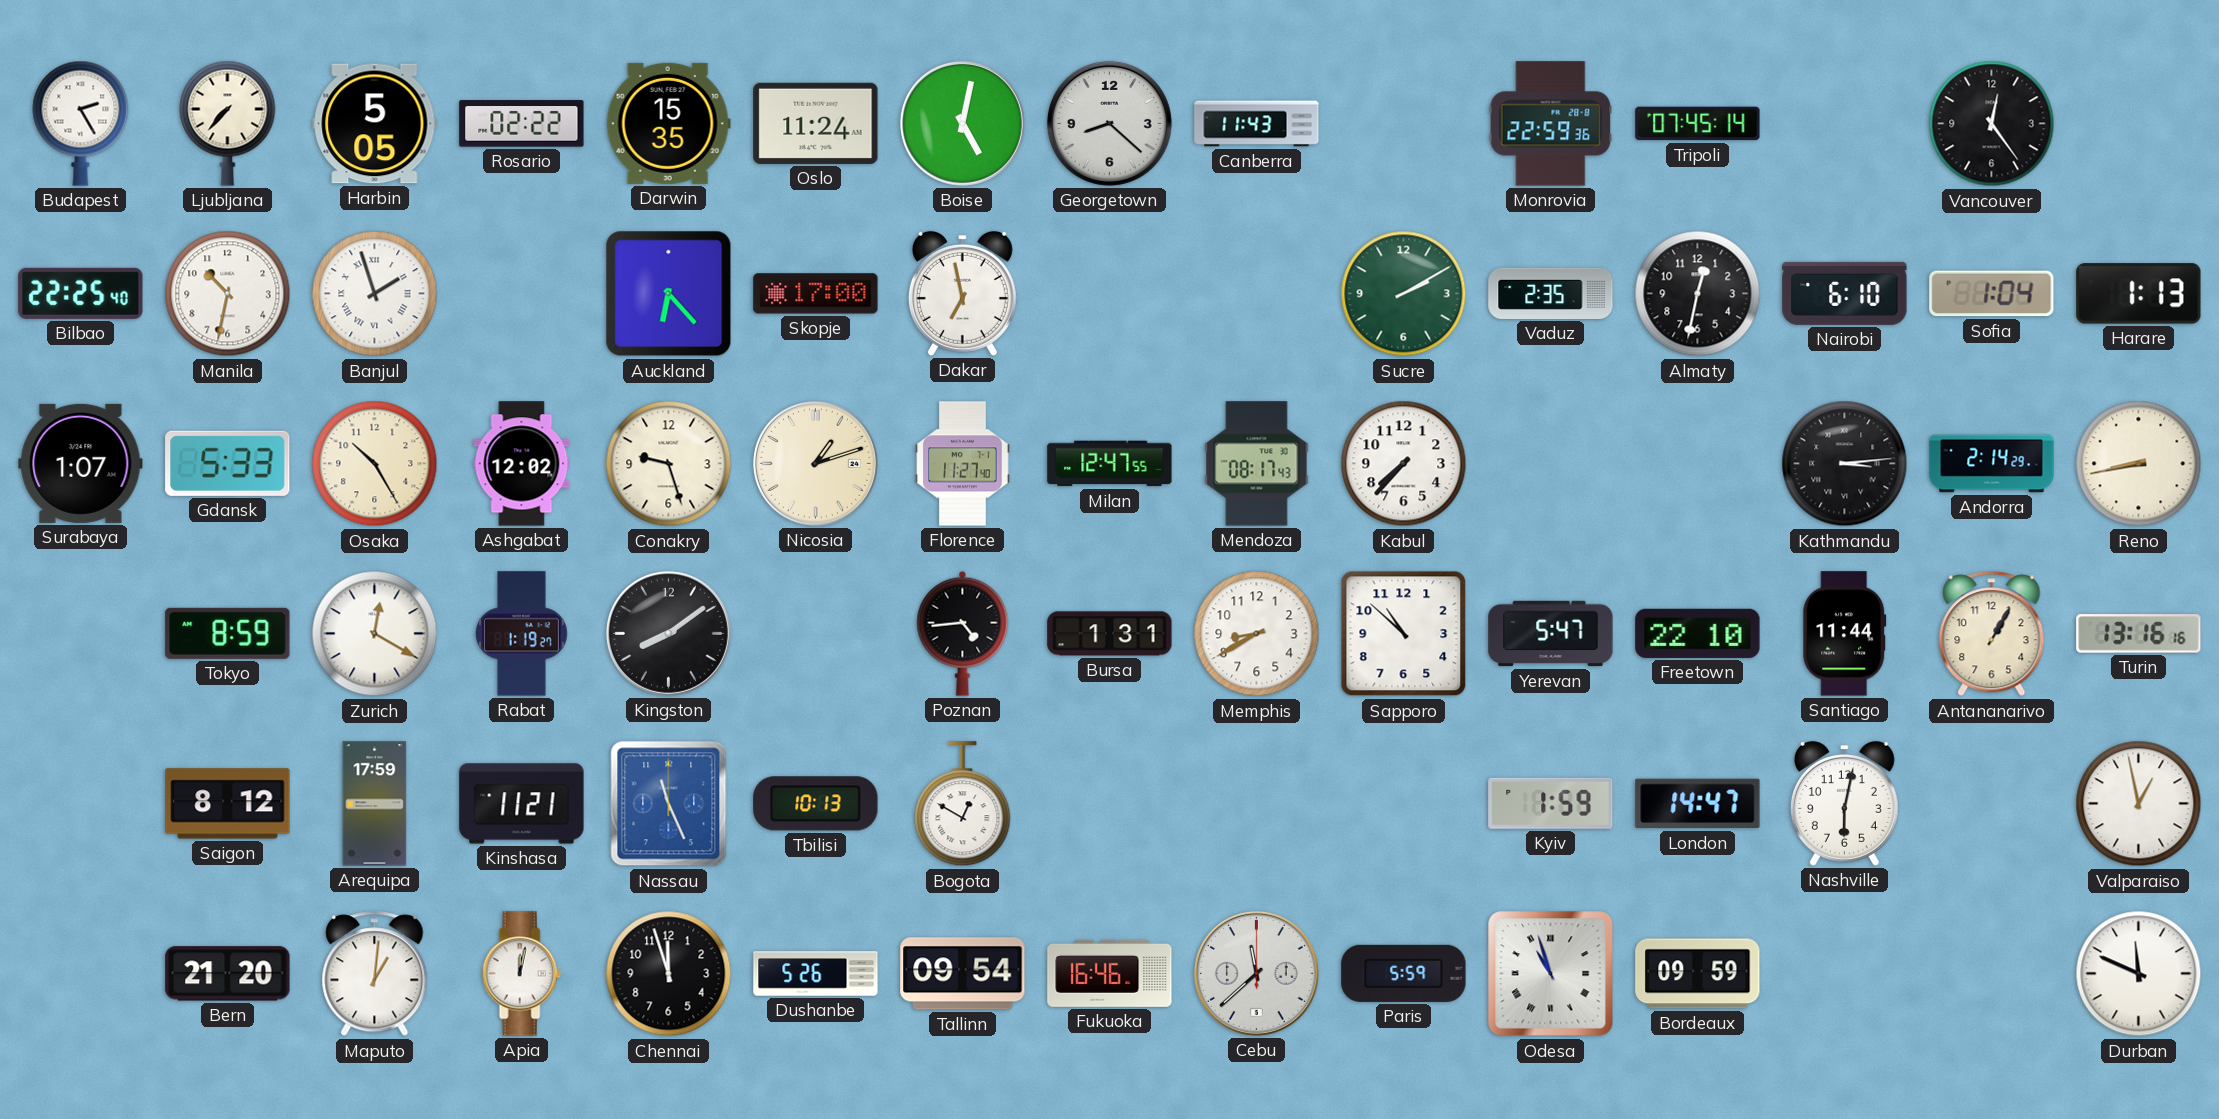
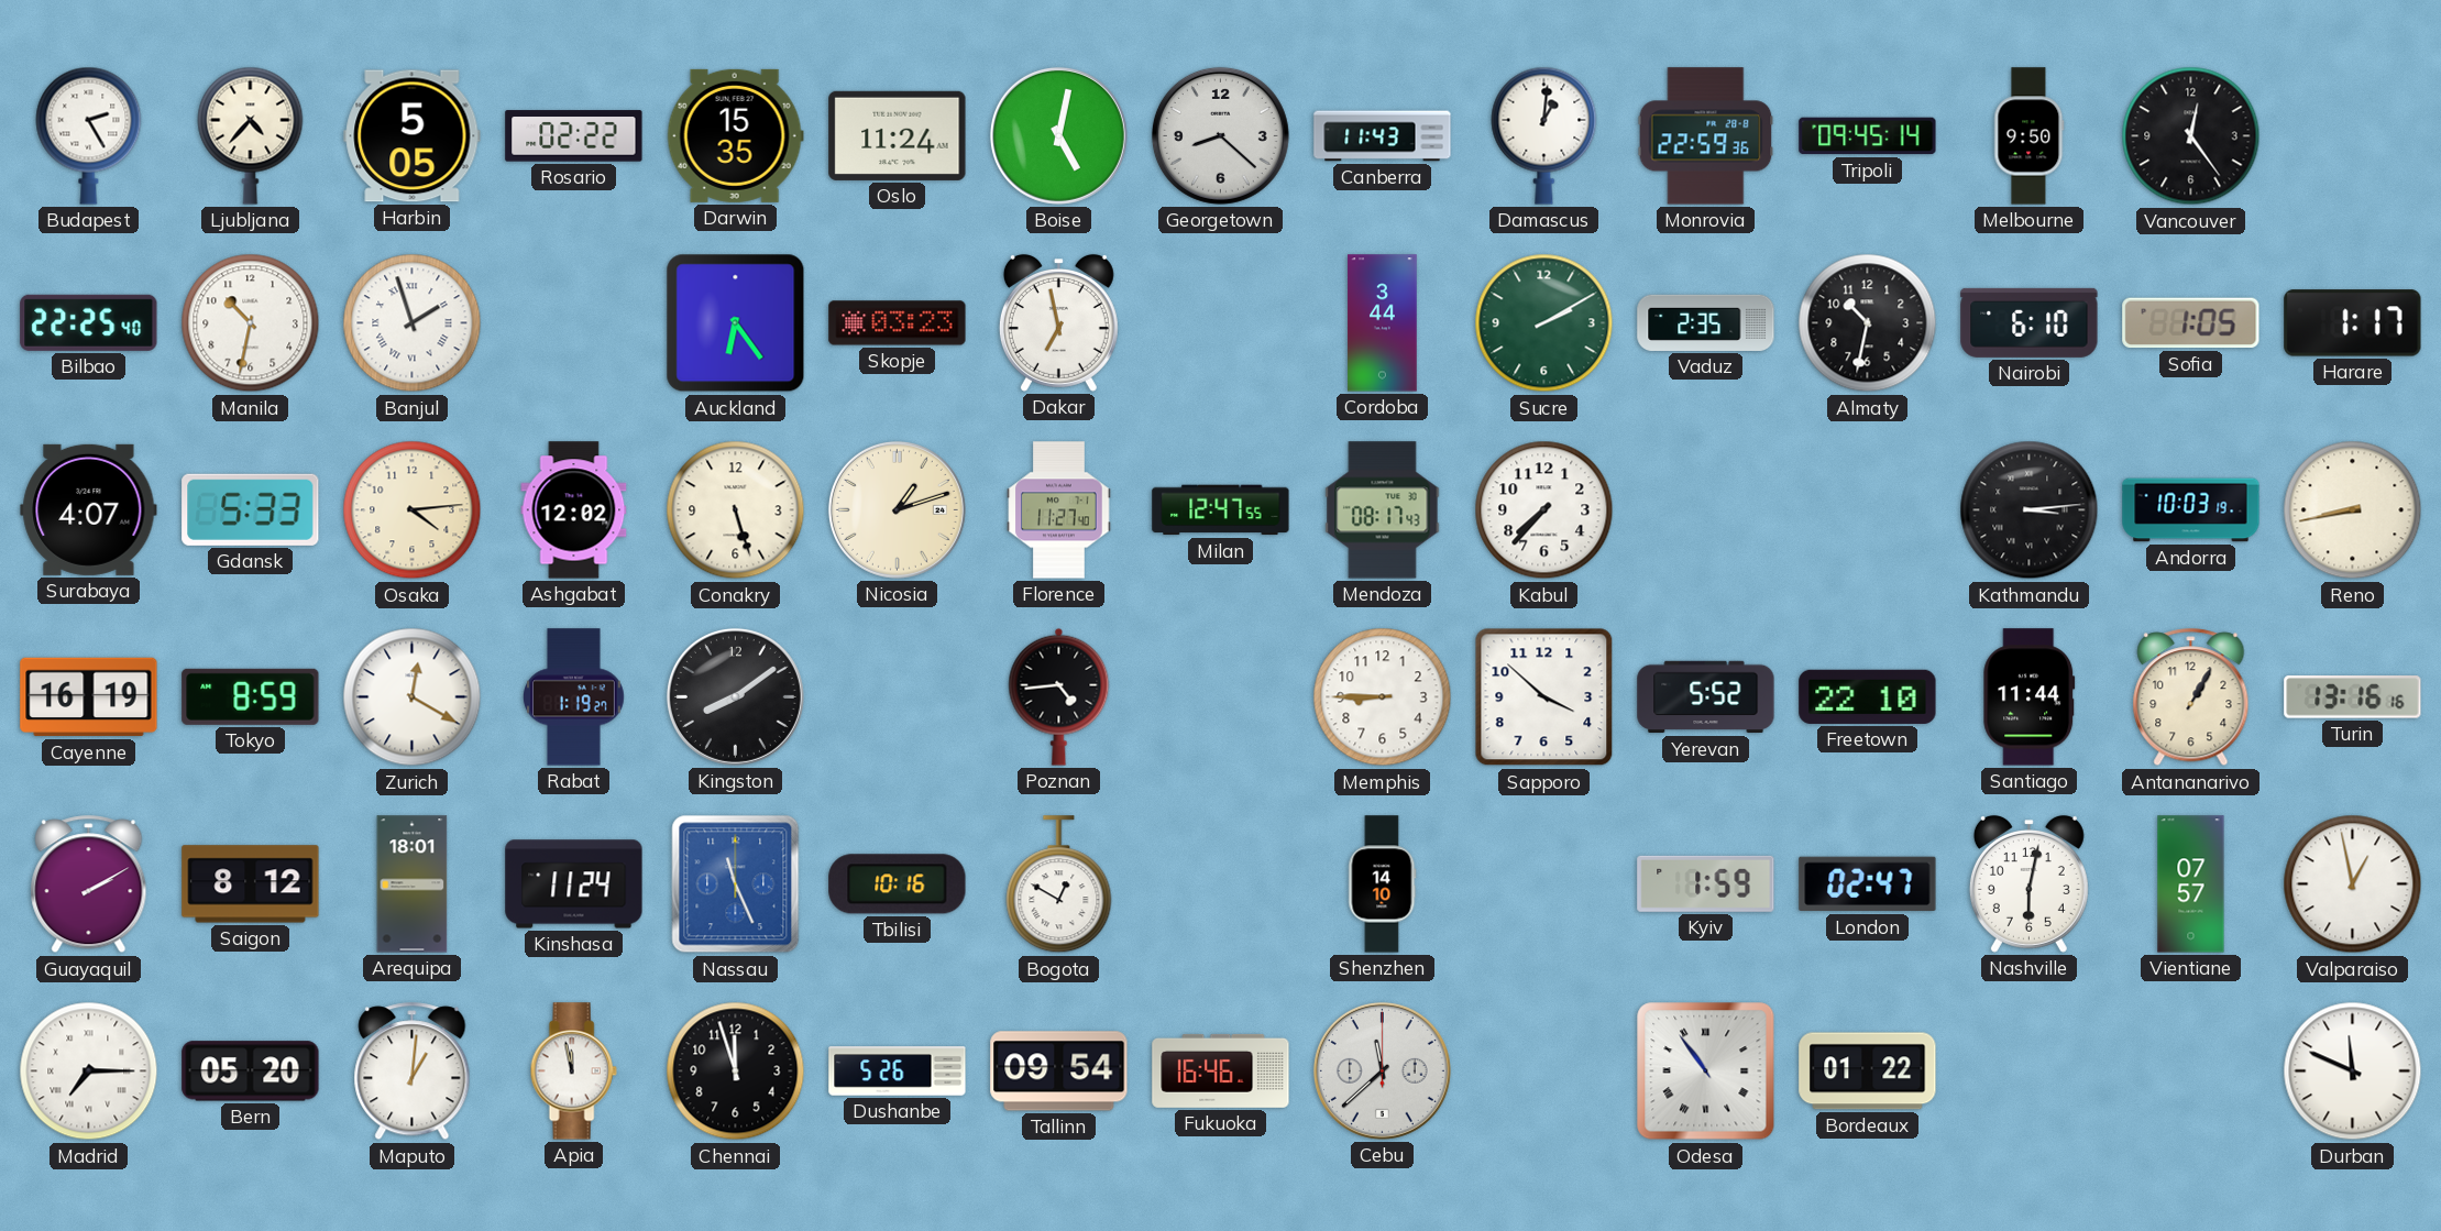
Ljubljana: 7:37 -> 4:37 (251, 135)
Damascus: none -> 1:01 (1544, 135)
Tripoli: 07:45 -> 09:45 (1868, 136)
Melbourne: none -> 9:50 (2030, 136)
Auckland: 6:23 -> 6:24 (736, 323)
Skopje: 17:00 -> 03:23 (898, 323)
Cordoba: none -> 3:44 (1383, 323)
Almaty: 12:32 -> 10:32 (1868, 323)
Sofia: 1:04 -> 1:05 (2191, 323)
Harare: 1:13 -> 1:17 (2353, 323)
Surabaya: 1:07 -> 4:07 (89, 509)
Osaka: 10:25 -> 4:14 (413, 510)
Conakry: 9:27 -> 5:27 (736, 510)
Andorra: 2:14 -> 10:03 (2191, 510)
Cayenne: none -> 16:19 (89, 697)
Bursa: 1:31 -> none (1110, 634)
Memphis: 8:40 -> 8:45 (1383, 697)
Sapporo: 10:52 -> 3:52 (1544, 697)
Yerevan: 5:47 -> 5:52 (1706, 697)
Guayaquil: none -> 2:10 (89, 884)
Arequipa: 17:59 -> 18:01 (413, 884)
Kinshasa: 11:21 -> 11:24 (574, 884)
Tbilisi: 10:13 -> 10:16 (898, 884)
Shenzhen: none -> 14:10 (1383, 884)
London: 14:47 -> 02:47 (1868, 884)
Vientiane: none -> 07:57 (2191, 884)
Madrid: none -> 7:15 (89, 1071)
Bern: 21:20 -> 05:20 (251, 1071)
Apia: 12:02 -> 11:58 (573, 1071)
Paris: 5:59 -> none (1404, 973)
Odesa: 10:57 -> 10:54 (1706, 1071)
Bordeaux: 09:59 -> 01:22 (1868, 1071)
